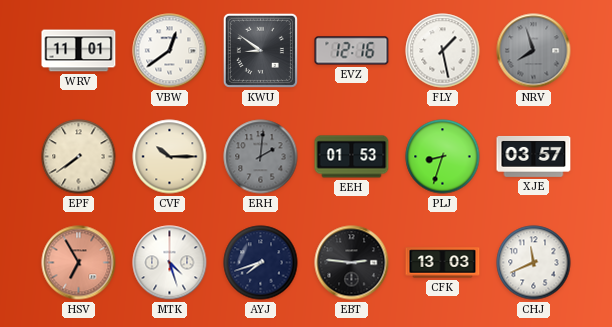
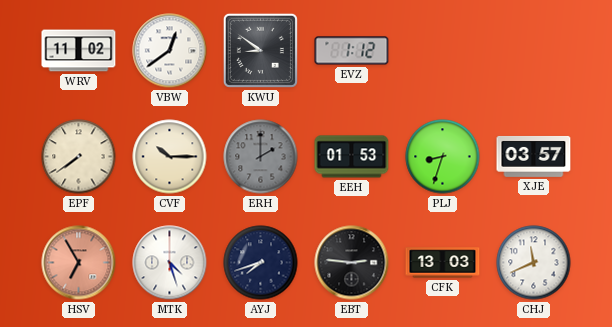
WRV: 11:01 -> 11:02 (79, 51)
EVZ: 12:16 -> 1:12 (352, 51)
FLY: 1:28 -> none (443, 51)
NRV: 7:57 -> none (534, 51)
ERH: 2:01 -> 2:00 (261, 157)
